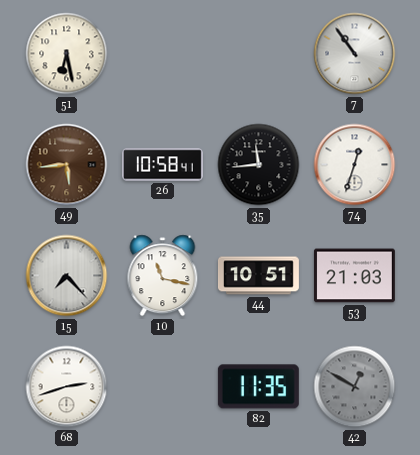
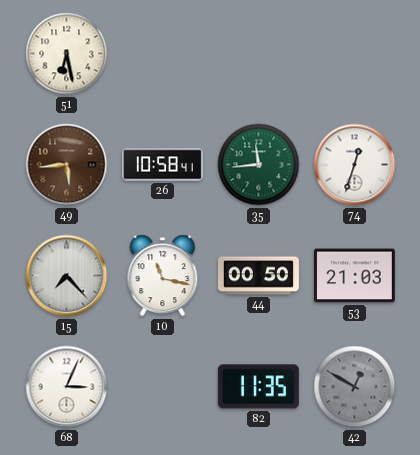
7: 10:54 -> none (355, 54)
35 dial: black -> green (259, 165)
44: 10:51 -> 00:50 (258, 276)
68: 2:42 -> 3:04 (67, 387)
